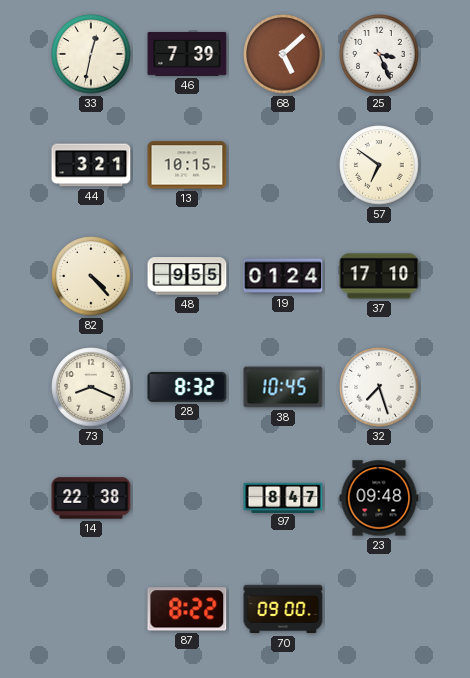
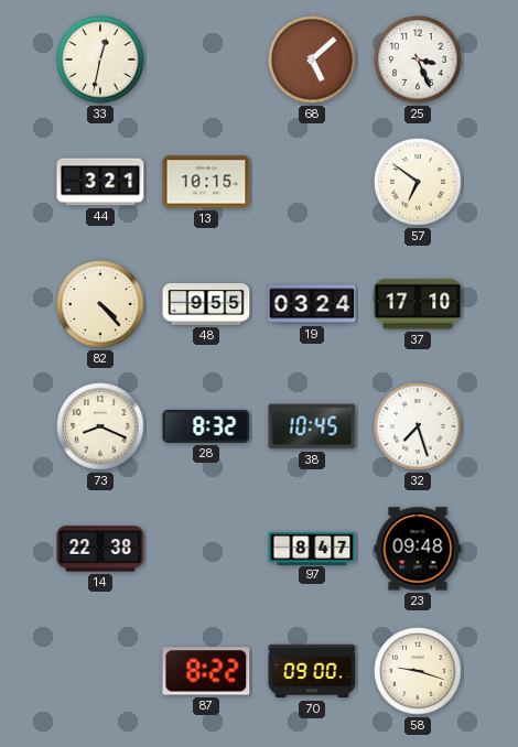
46: 7:39 -> none (187, 54)
19: 01:24 -> 03:24 (312, 304)
58: none -> 9:18 (418, 671)
